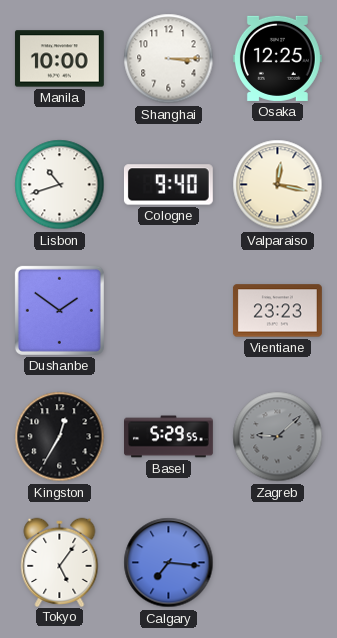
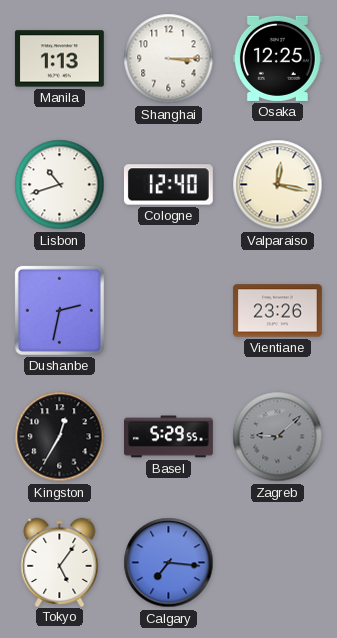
Manila: 10:00 -> 1:13 (59, 59)
Cologne: 9:40 -> 12:40 (168, 185)
Dushanbe: 1:51 -> 2:32 (59, 310)
Vientiane: 23:23 -> 23:26 (277, 311)
